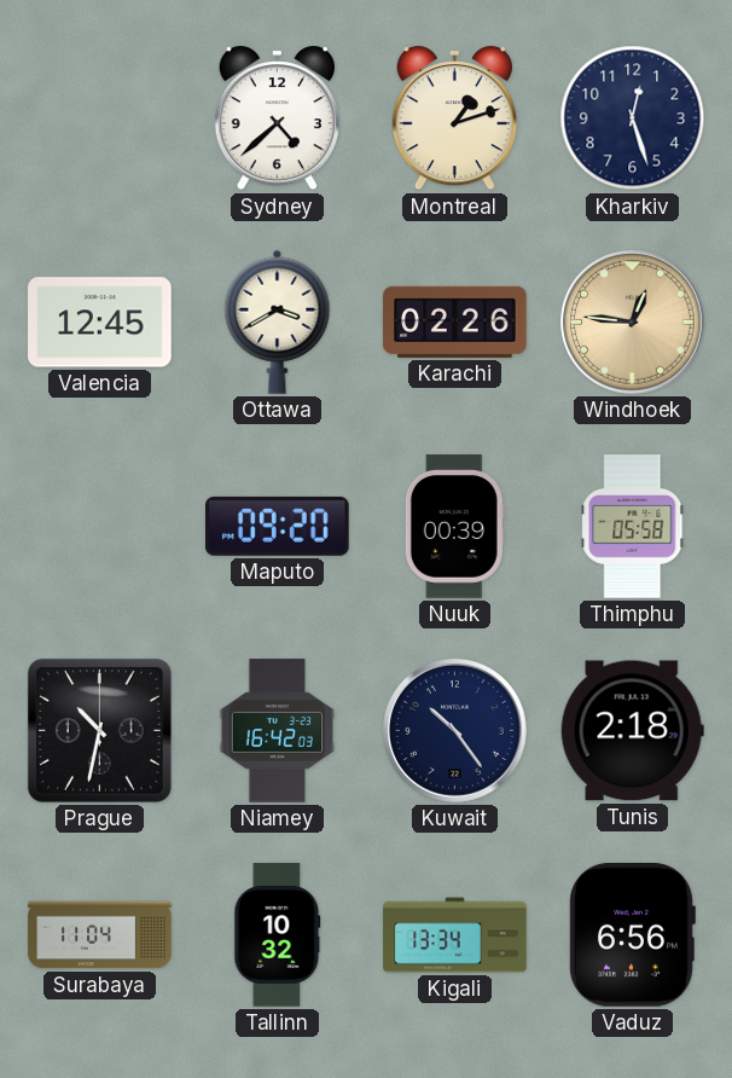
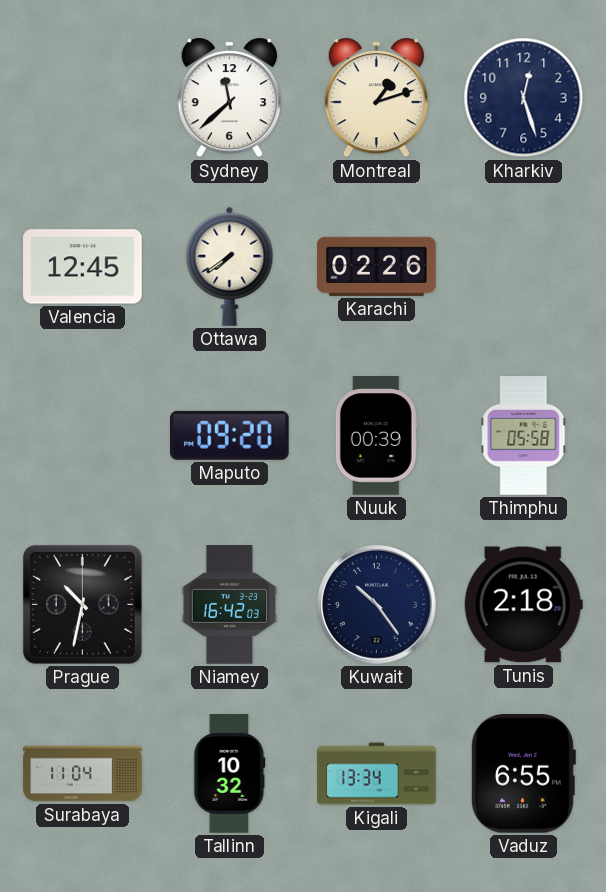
Sydney: 4:38 -> 11:38 (229, 99)
Ottawa: 3:40 -> 7:39 (230, 266)
Windhoek: 12:46 -> none (633, 323)
Vaduz: 6:56 -> 6:55 (523, 774)
